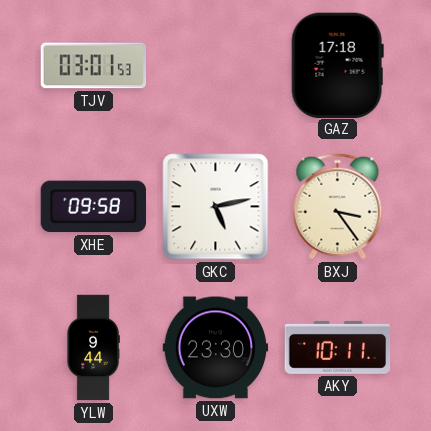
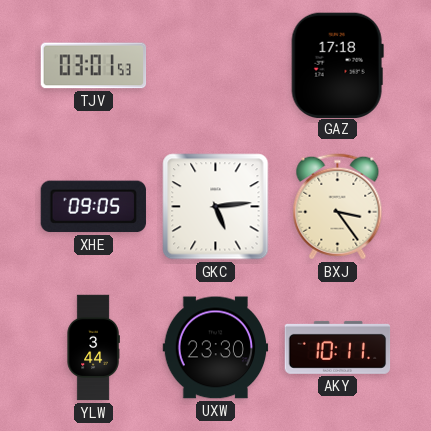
XHE: 09:58 -> 09:05 (93, 207)
GKC: 5:13 -> 5:14 (216, 207)
YLW: 9:44 -> 3:44 (93, 348)
